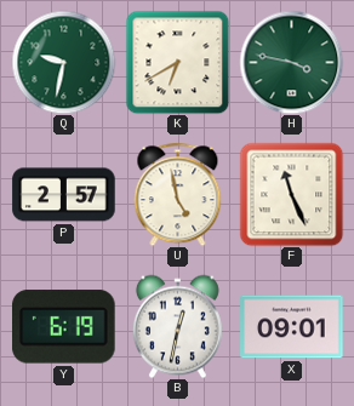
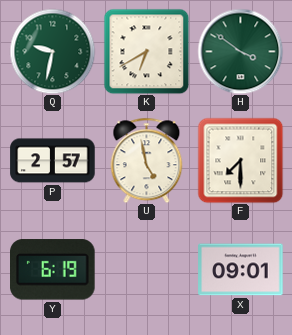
H: 3:47 -> 3:51 (240, 51)
F: 11:26 -> 7:30 (240, 160)
B: 12:32 -> none (177, 326)
